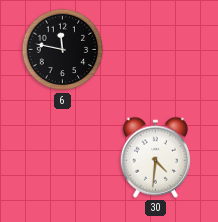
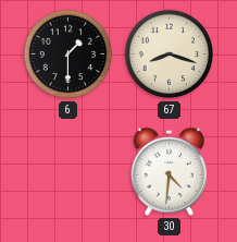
6: 11:47 -> 1:30 (68, 55)
67: none -> 8:18 (170, 55)
